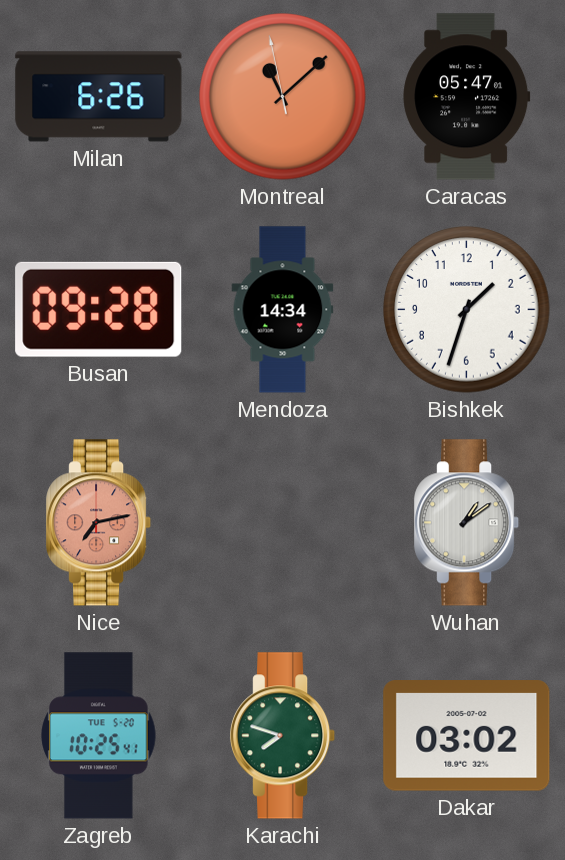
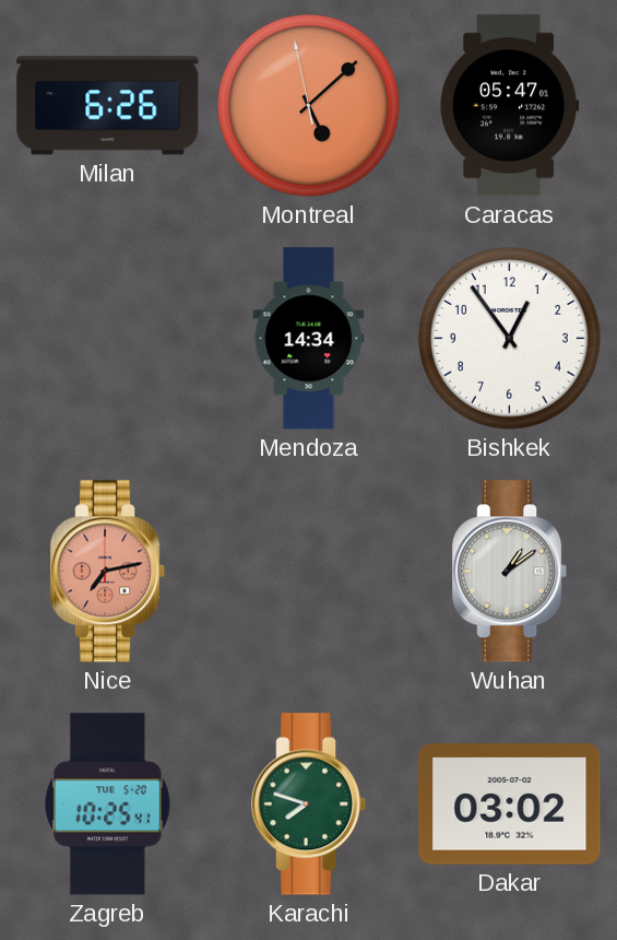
Montreal: 11:07 -> 5:07 (309, 106)
Busan: 09:28 -> none (99, 309)
Bishkek: 1:33 -> 12:54 (510, 339)
